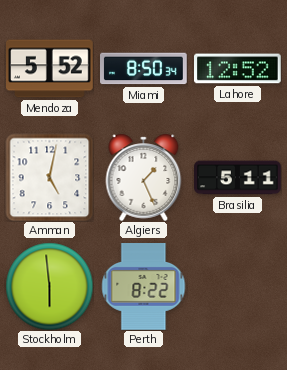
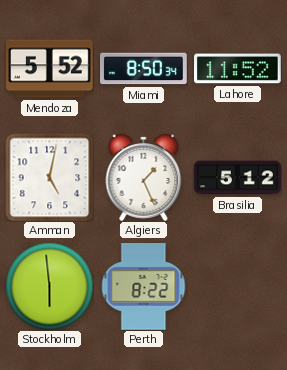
Lahore: 12:52 -> 11:52 (238, 69)
Brasilia: 5:11 -> 5:12 (238, 178)
